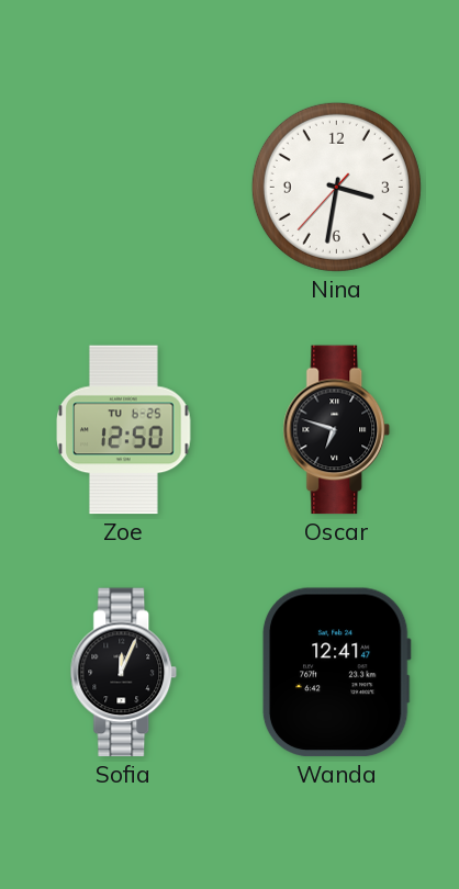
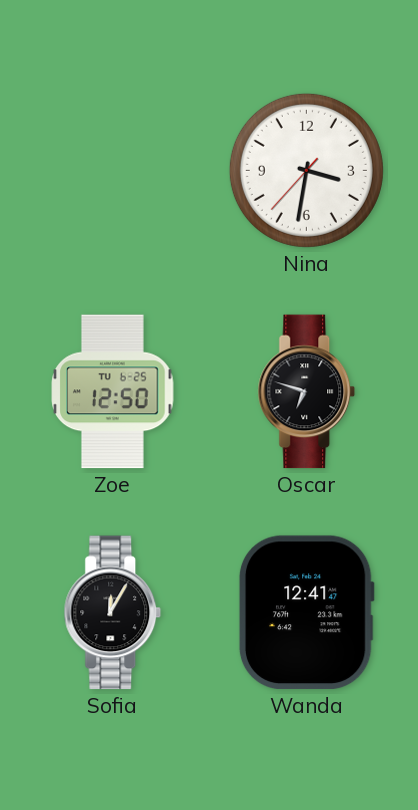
Sofia: 12:04 -> 12:05 (113, 613)
